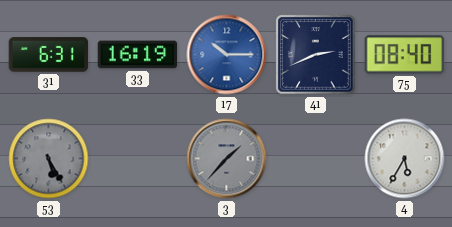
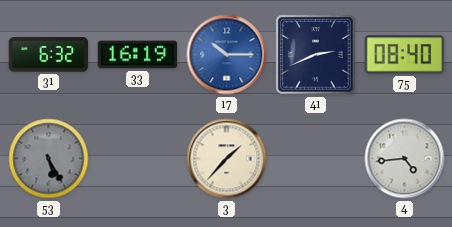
31: 6:31 -> 6:32 (49, 55)
3 dial: grey -> cream (227, 159)
4: 5:35 -> 4:44 (405, 159)
